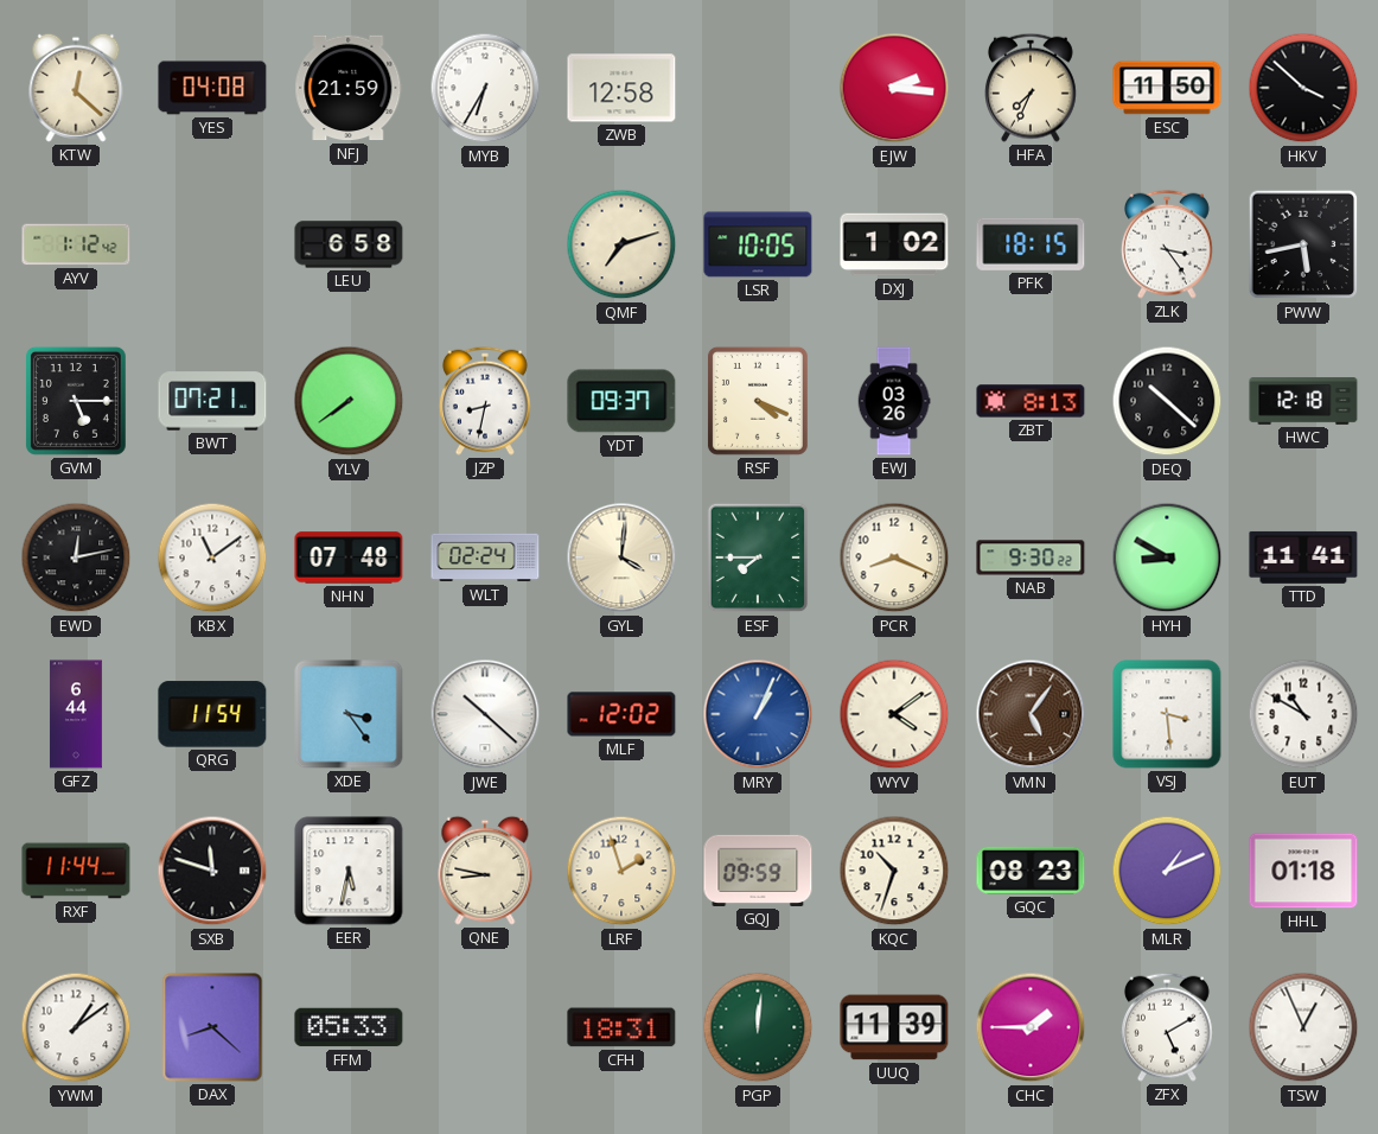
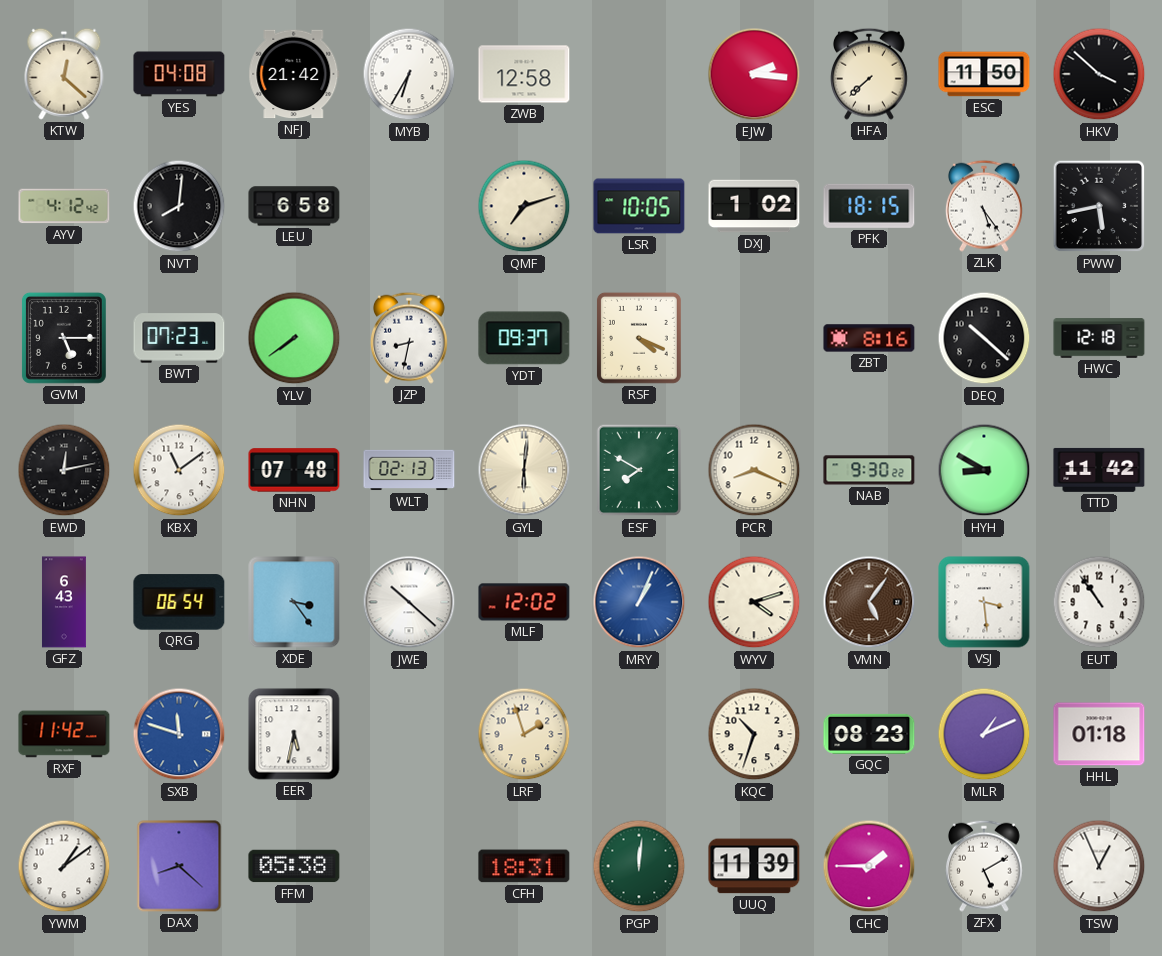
NFJ: 21:59 -> 21:42 (294, 74)
HFA: 7:34 -> 7:38 (869, 74)
AYV: 1:12 -> 4:12 (64, 206)
NVT: none -> 8:01 (179, 206)
ZLK: 3:24 -> 5:24 (984, 206)
BWT: 07:21 -> 07:23 (179, 338)
EWJ: 03:26 -> none (894, 401)
ZBT: 8:13 -> 8:16 (869, 338)
WLT: 02:24 -> 02:13 (409, 470)
GYL: 4:01 -> 6:01 (524, 470)
ESF: 7:45 -> 7:50 (639, 470)
TTD: 11:41 -> 11:42 (1099, 470)
GFZ: 6:44 -> 6:43 (64, 602)
QRG: 11:54 -> 06:54 (179, 602)
WYV: 4:09 -> 4:12 (754, 602)
EUT: 10:50 -> 10:54 (1099, 602)
RXF: 11:44 -> 11:42 (64, 734)
SXB dial: black -> blue (179, 734)
QNE: 8:47 -> none (485, 871)
GQJ: 09:59 -> none (758, 871)
FFM: 05:33 -> 05:38 (294, 866)
